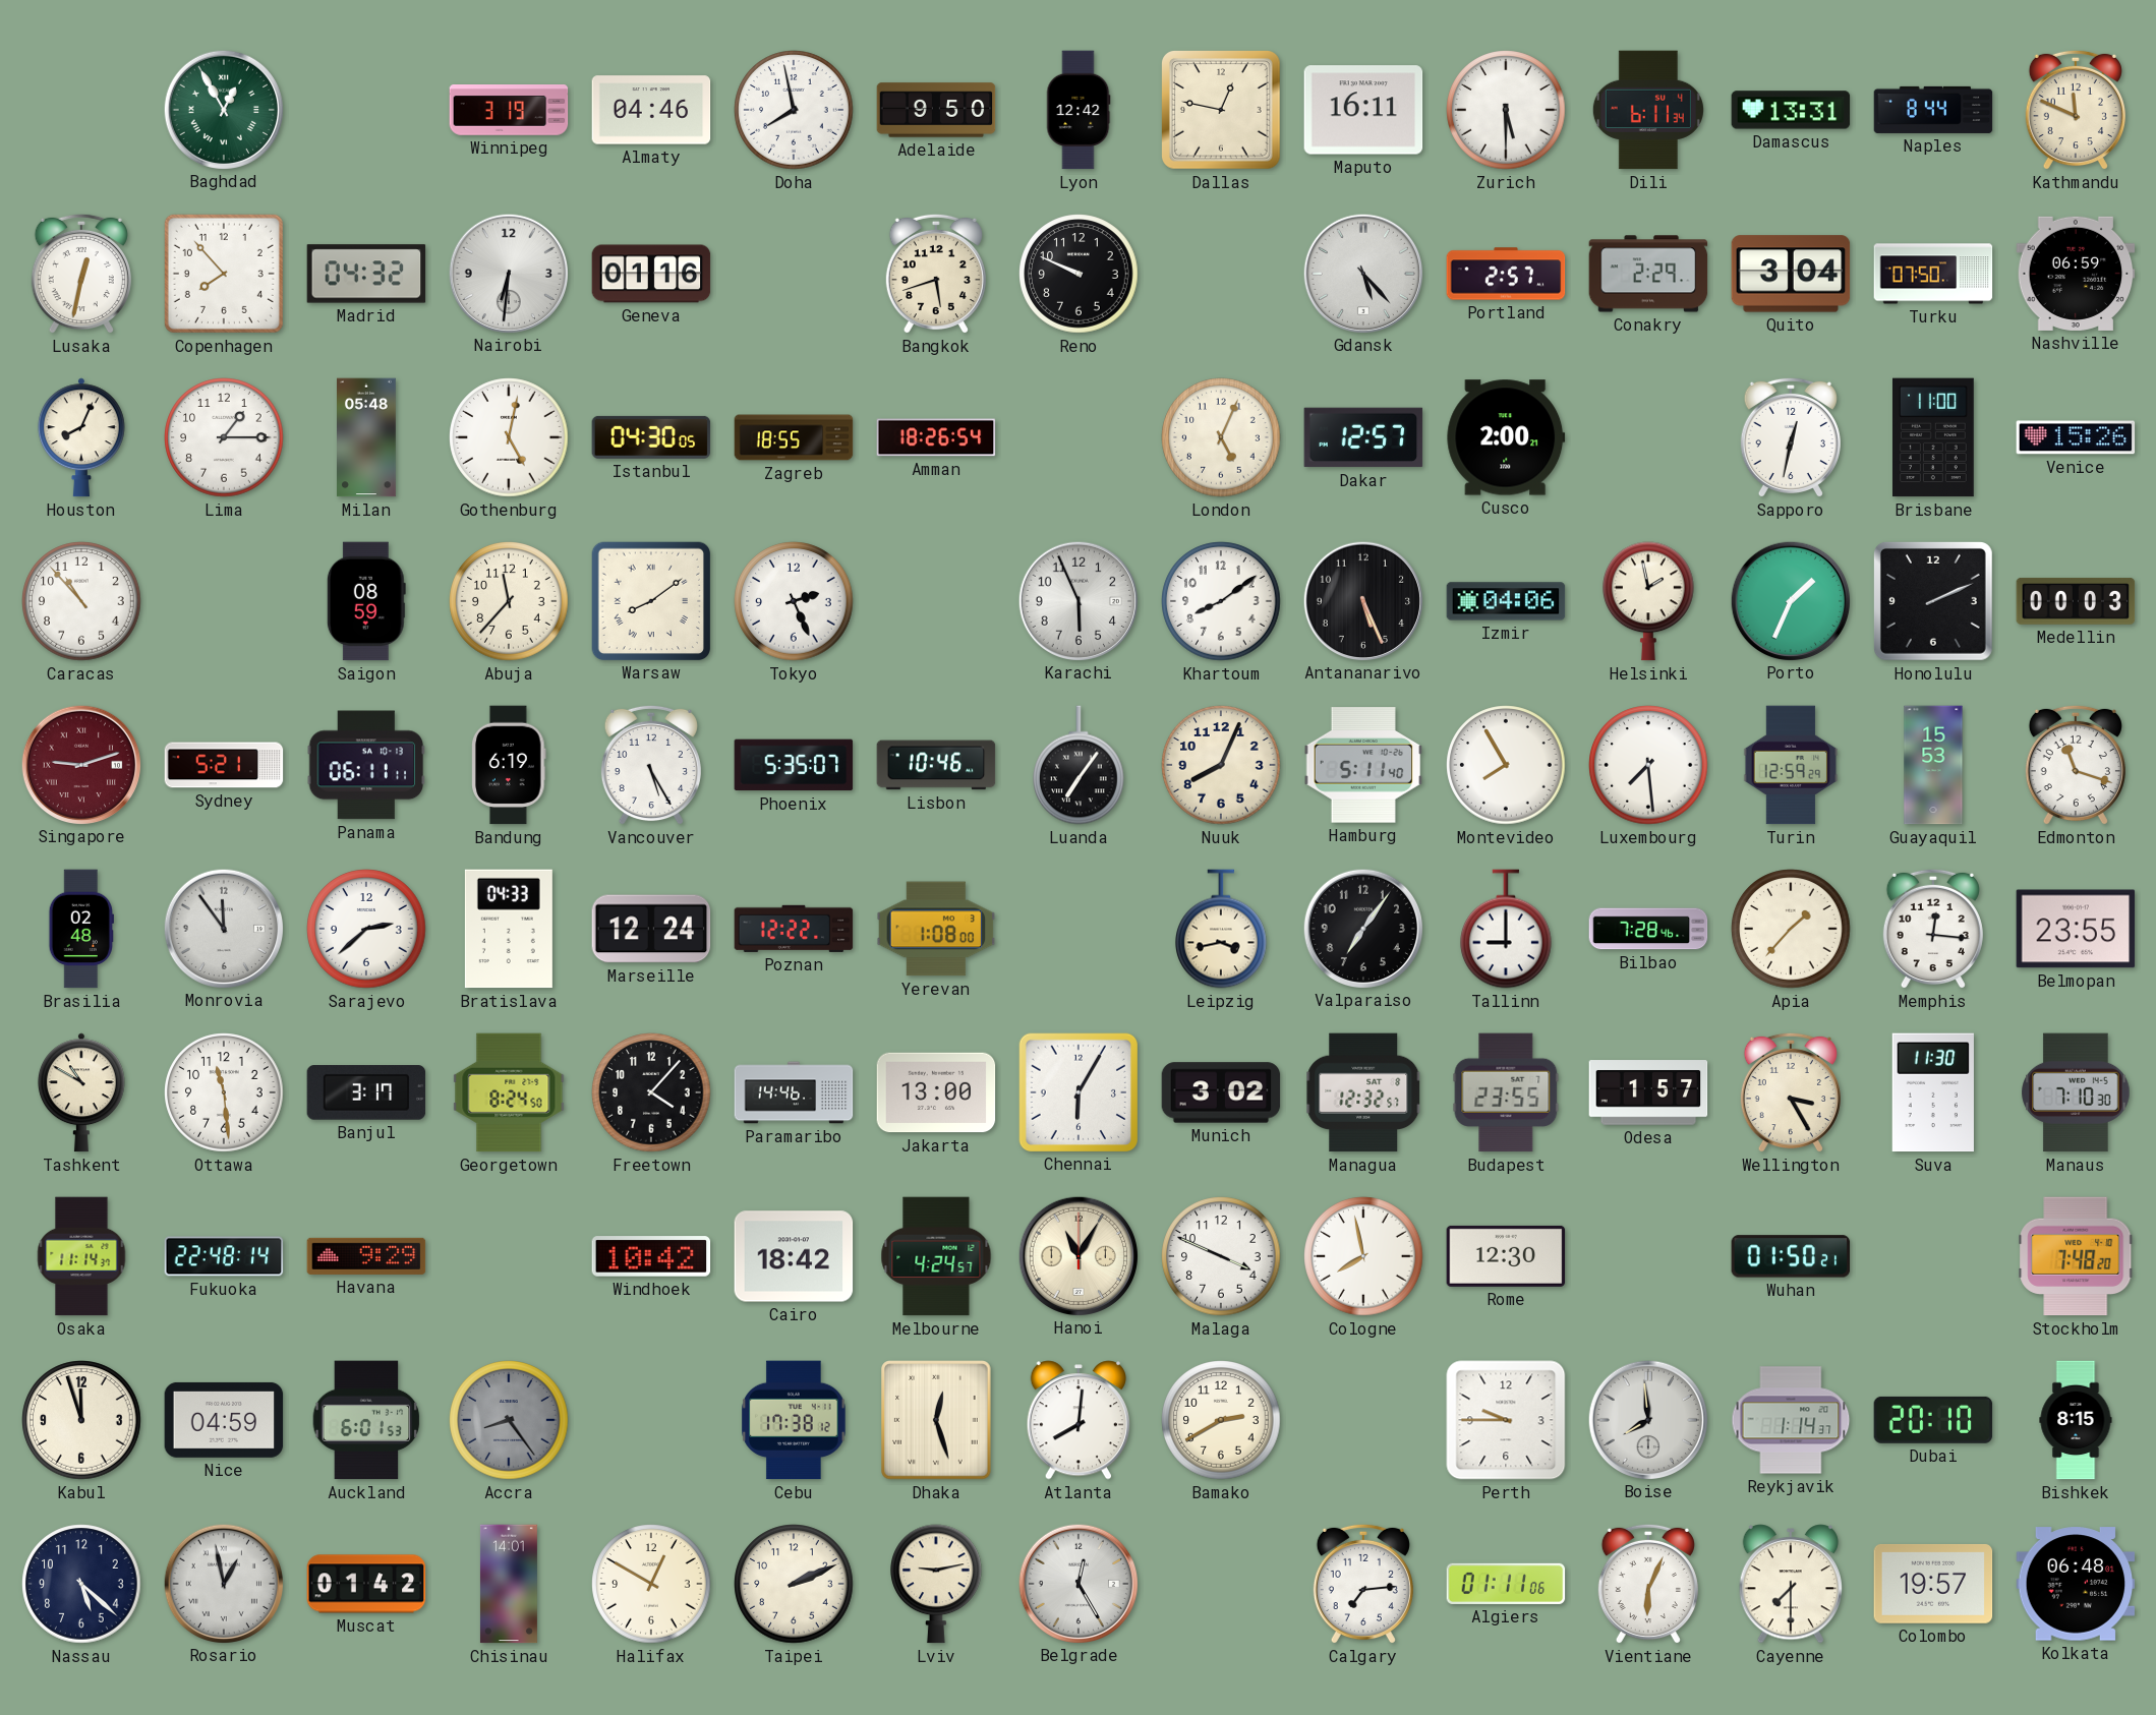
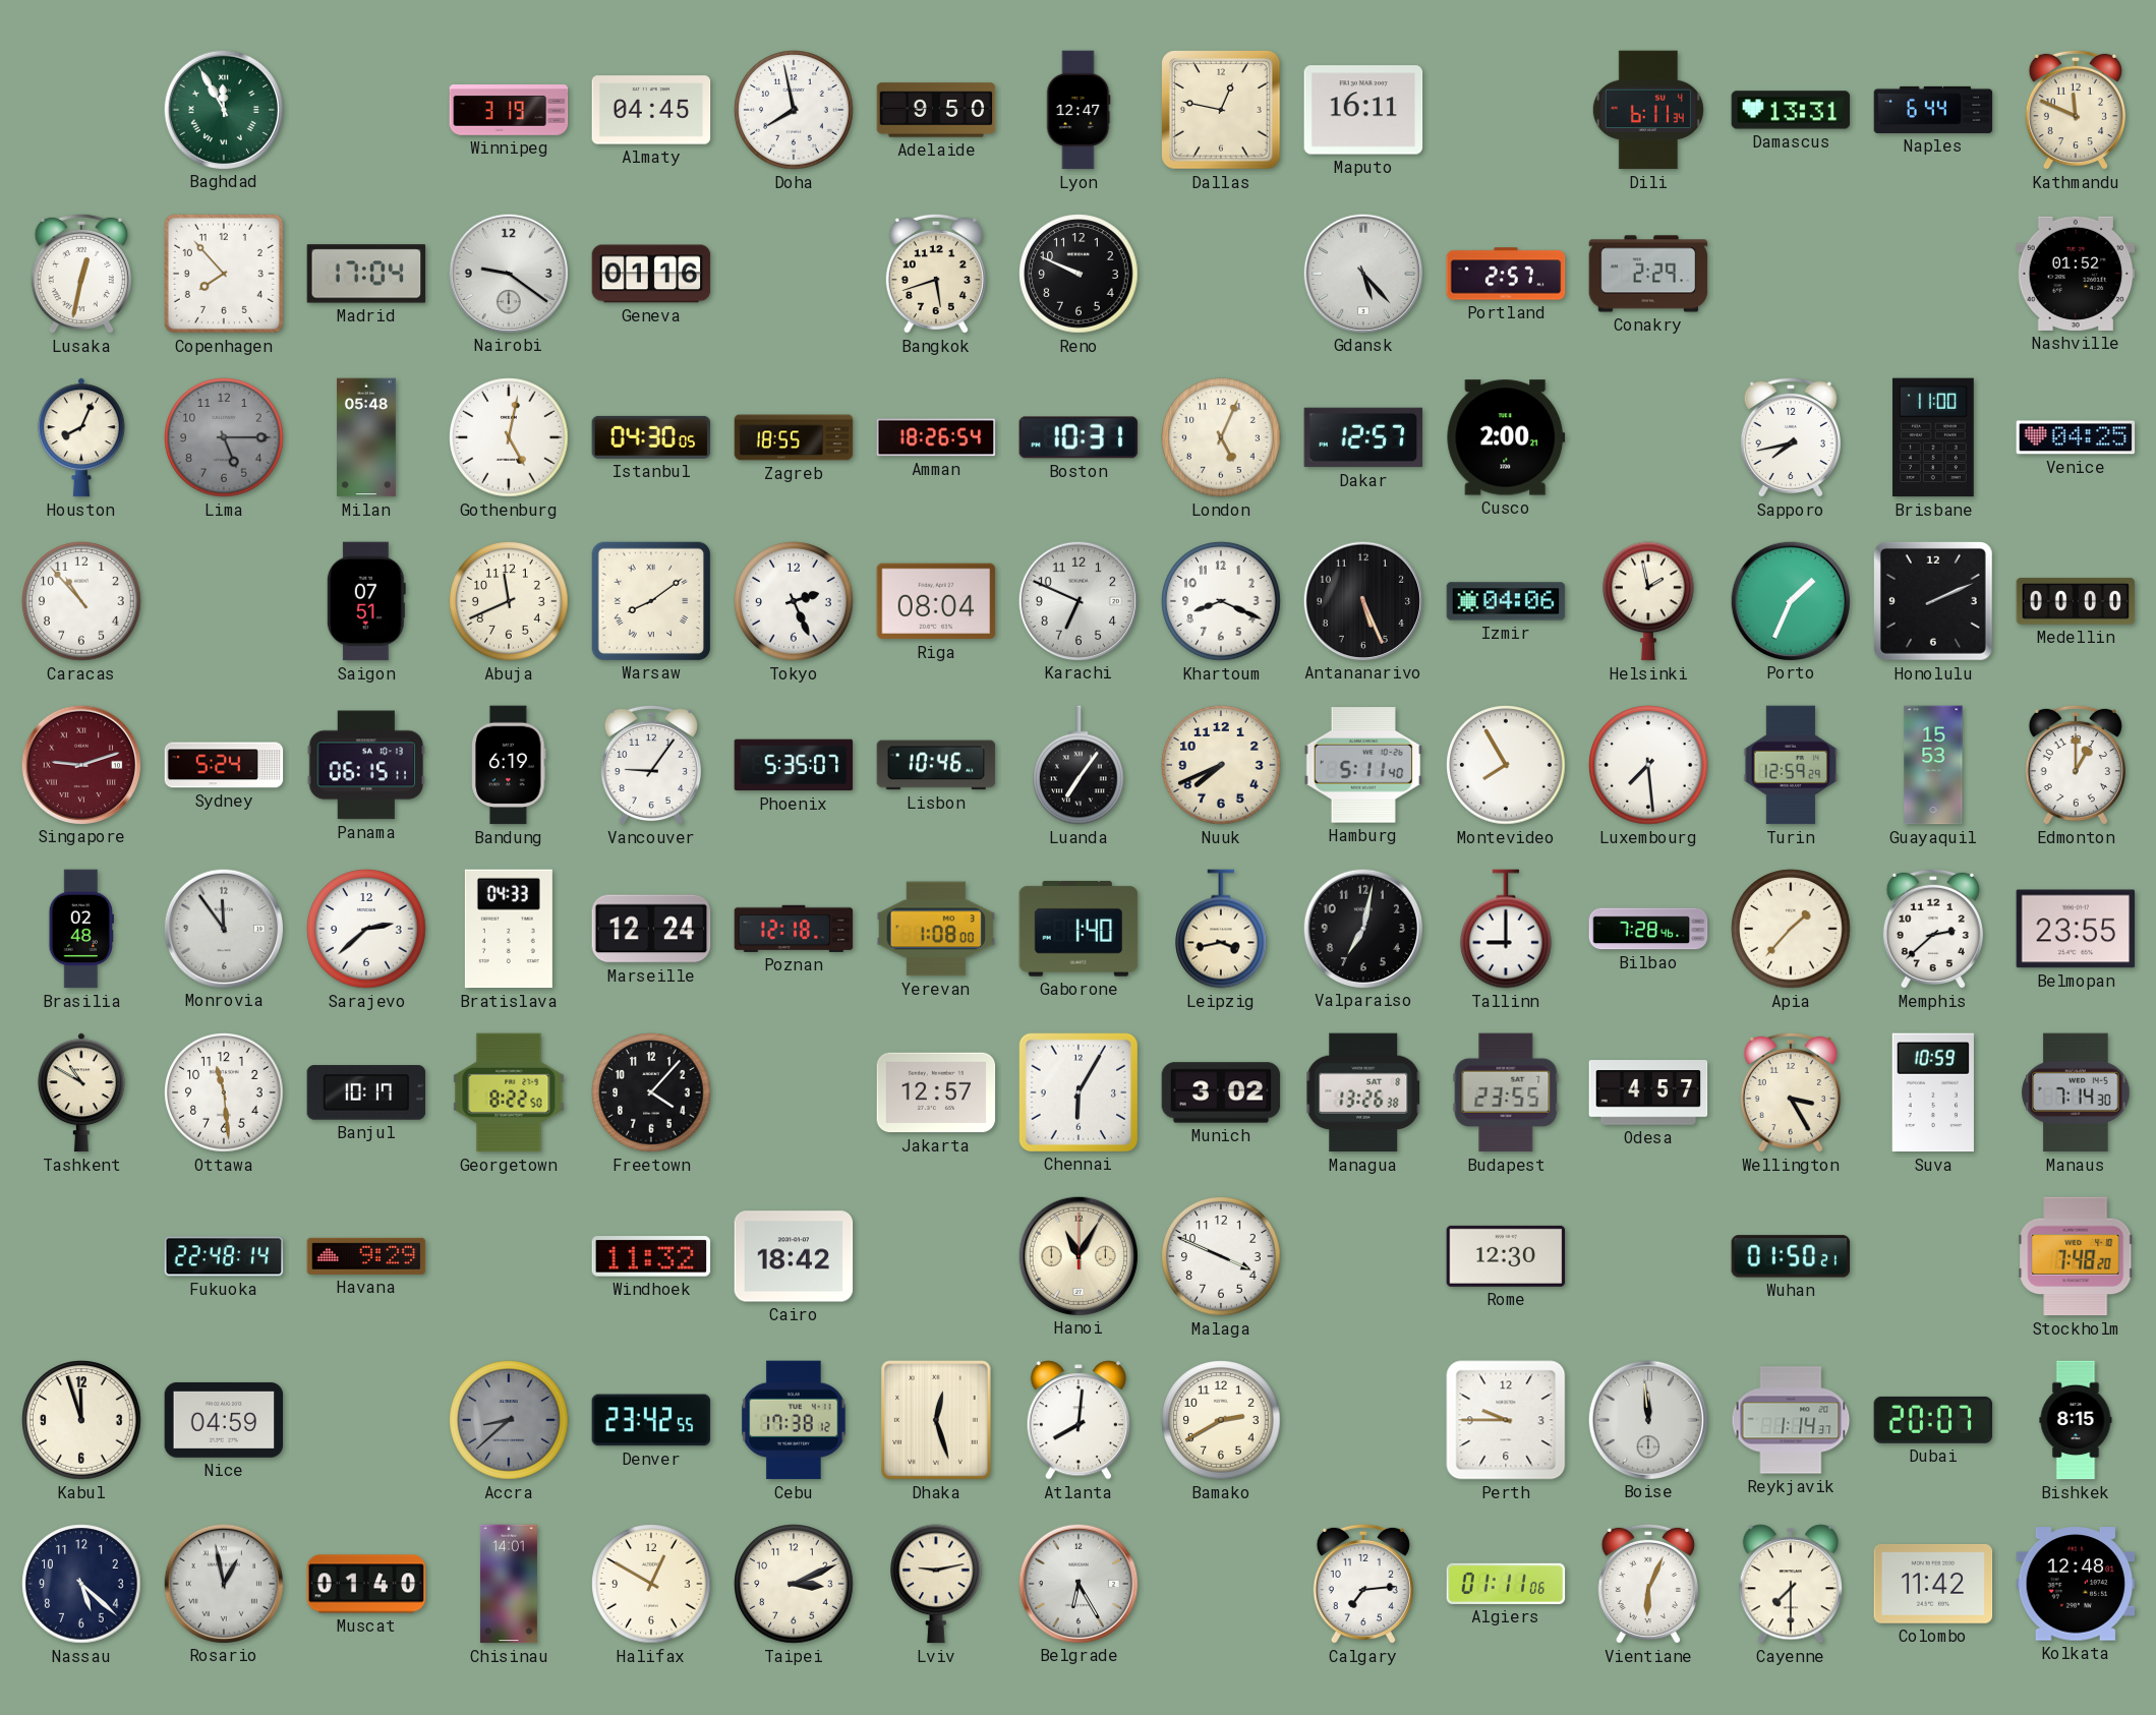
Baghdad: 12:55 -> 11:55 (223, 109)
Almaty: 04:46 -> 04:45 (651, 110)
Lyon: 12:42 -> 12:47 (1079, 110)
Zurich: 5:30 -> none (1506, 110)
Naples: 8:44 -> 6:44 (1933, 110)
Madrid: 04:32 -> 17:04 (366, 274)
Nairobi: 6:31 -> 9:21 (508, 273)
Quito: 3:04 -> none (1791, 274)
Turku: 07:50 -> none (1933, 274)
Nashville: 06:59 -> 01:52 (2076, 274)
Lima: 1:15 -> 5:15 (224, 437)
Lima dial: white -> grey (224, 437)
Boston: none -> 10:31 (1079, 437)
Sapporo: 12:32 -> 7:43 (1791, 437)
Venice: 15:26 -> 04:25 (2076, 437)
Saigon: 08:59 -> 07:51 (366, 601)
Abuja: 11:37 -> 11:41 (509, 601)
Riga: none -> 08:04 (936, 601)
Karachi: 5:56 -> 6:49 (1077, 600)
Khartoum: 8:09 -> 8:19 (1221, 601)
Medellin: 00:03 -> 00:00 (2076, 601)
Sydney: 5:21 -> 5:24 (224, 765)
Panama: 06:11 -> 06:15 (366, 765)
Vancouver: 5:25 -> 9:06 (651, 765)
Nuuk: 8:04 -> 7:41 (1221, 765)
Edmonton: 11:18 -> 1:00 (2076, 765)
Poznan: 12:22 -> 12:18 (794, 929)
Gaborone: none -> 1:40 (1079, 929)
Valparaiso: 7:06 -> 7:02 (1362, 928)
Memphis: 12:16 -> 2:38 (1933, 929)
Banjul: 3:17 -> 10:17 (366, 1092)
Georgetown: 8:24 -> 8:22 (509, 1092)
Paramaribo: 14:46 -> none (794, 1092)
Jakarta: 13:00 -> 12:57 (936, 1092)
Managua: 12:32 -> 13:26 (1363, 1092)
Odesa: 1:57 -> 4:57 (1648, 1092)
Suva: 11:30 -> 10:59 (1933, 1092)
Manaus: 7:10 -> 7:14 (2076, 1092)
Osaka: 11:14 -> none (81, 1256)
Windhoek: 10:42 -> 11:32 (651, 1256)
Melbourne: 4:24 -> none (936, 1256)
Cologne: 7:58 -> none (1363, 1256)
Auckland: 6:01 -> none (366, 1420)
Accra: 8:24 -> 8:38 (509, 1420)
Denver: none -> 23:42 (651, 1420)
Boise: 7:59 -> 11:59 (1647, 1419)
Dubai: 20:10 -> 20:07 (1933, 1420)
Muscat: 01:42 -> 01:40 (366, 1584)
Taipei: 2:11 -> 3:11 (794, 1584)
Belgrade: 12:25 -> 6:25 (1077, 1583)
Colombo: 19:57 -> 11:42 (1933, 1584)
Kolkata: 06:48 -> 12:48 (2076, 1584)
